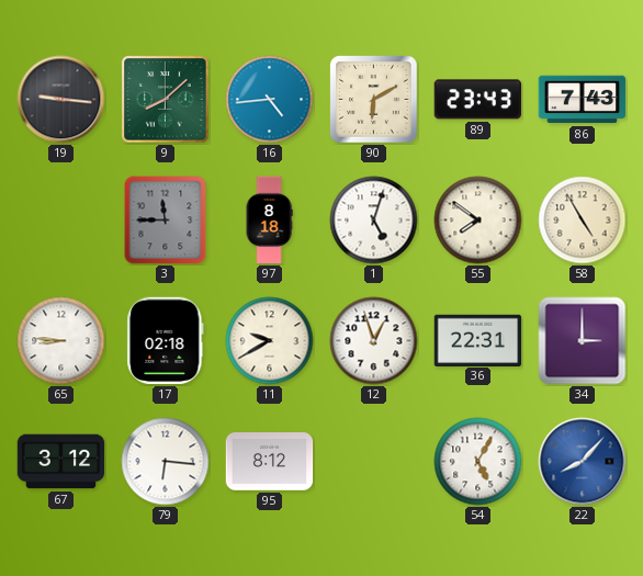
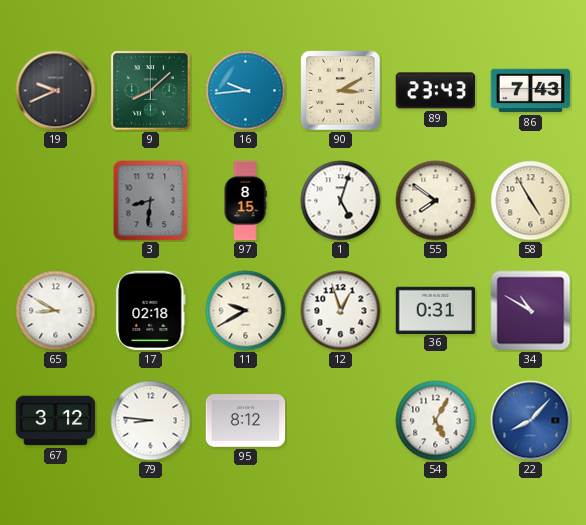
19: 9:16 -> 9:41 (56, 91)
16: 4:44 -> 9:44 (246, 91)
90: 6:10 -> 3:10 (341, 91)
3: 11:45 -> 8:31 (151, 201)
97: 8:18 -> 8:15 (245, 201)
65: 8:46 -> 8:50 (56, 311)
36: 22:31 -> 0:31 (436, 310)
34: 3:00 -> 10:50 (531, 311)
79: 6:16 -> 8:46 (151, 421)
